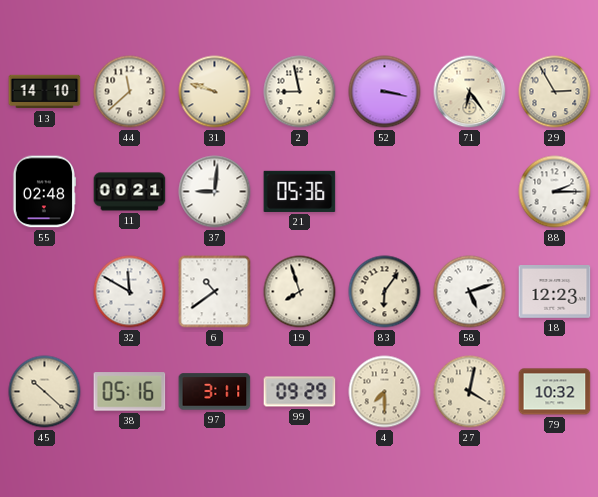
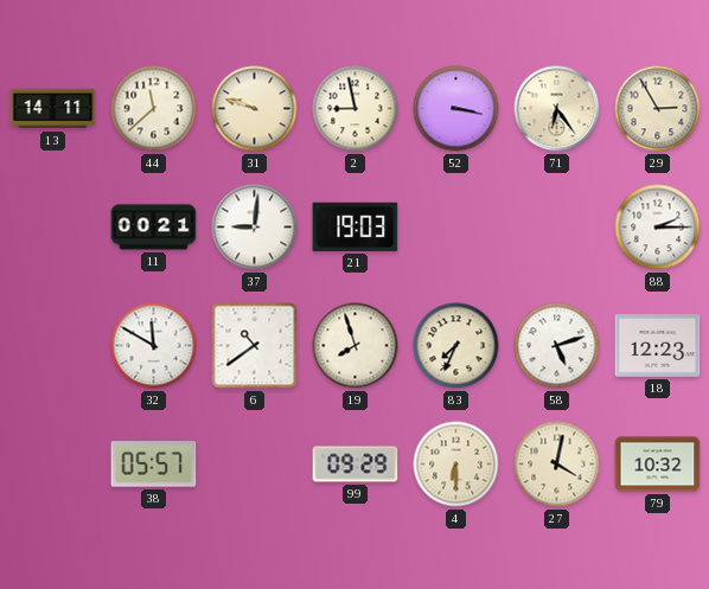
13: 14:10 -> 14:11 (53, 109)
55: 02:48 -> none (44, 192)
21: 05:36 -> 19:03 (356, 226)
83: 6:06 -> 7:34 (456, 346)
45: 10:22 -> none (45, 392)
38: 05:16 -> 05:57 (154, 465)
97: 3:11 -> none (215, 392)
4: 7:30 -> 6:30 (456, 465)
